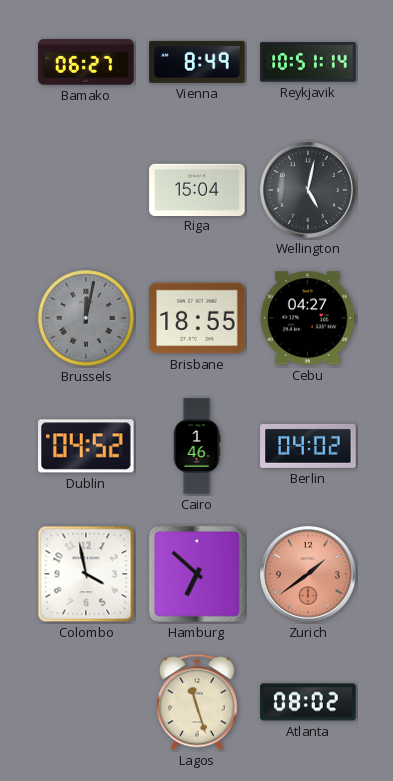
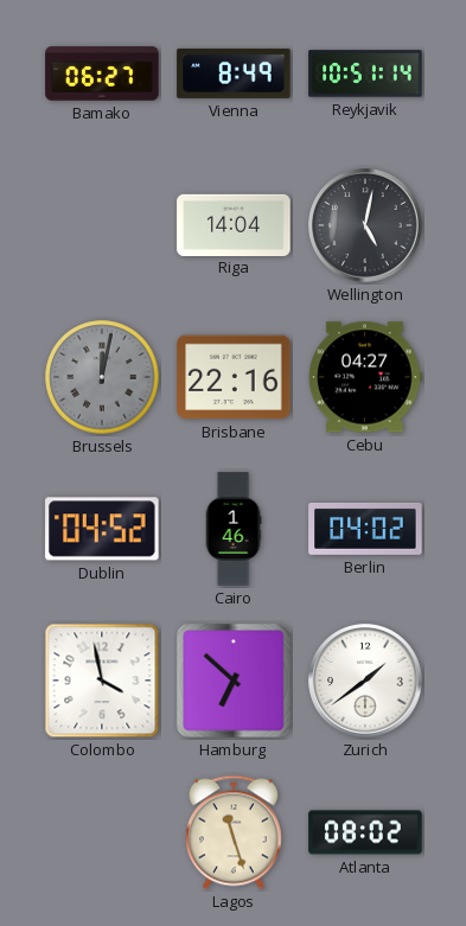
Riga: 15:04 -> 14:04 (234, 224)
Brisbane: 18:55 -> 22:16 (234, 377)
Zurich dial: salmon -> white (365, 681)
